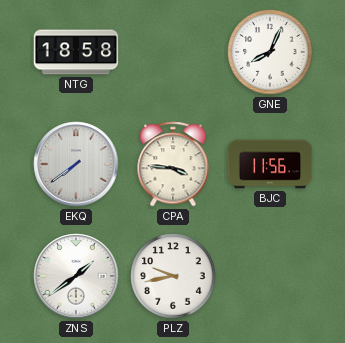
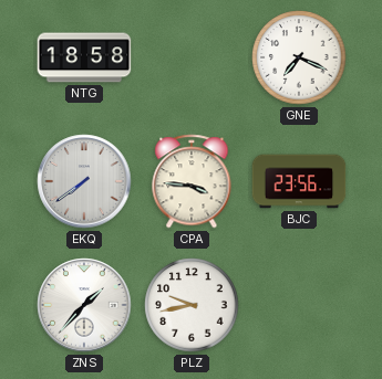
GNE: 8:04 -> 7:19 (299, 57)
BJC: 11:56 -> 23:56 (299, 181)
ZNS: 1:39 -> 1:37 (84, 305)
